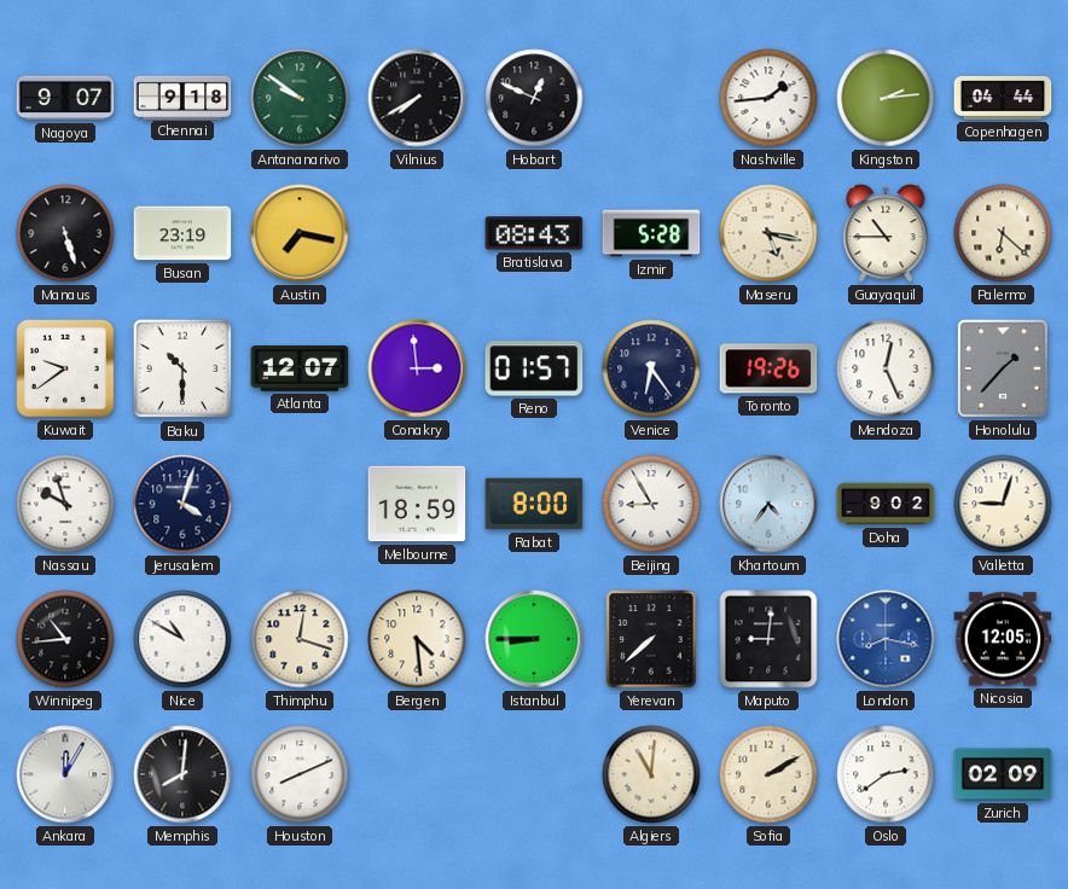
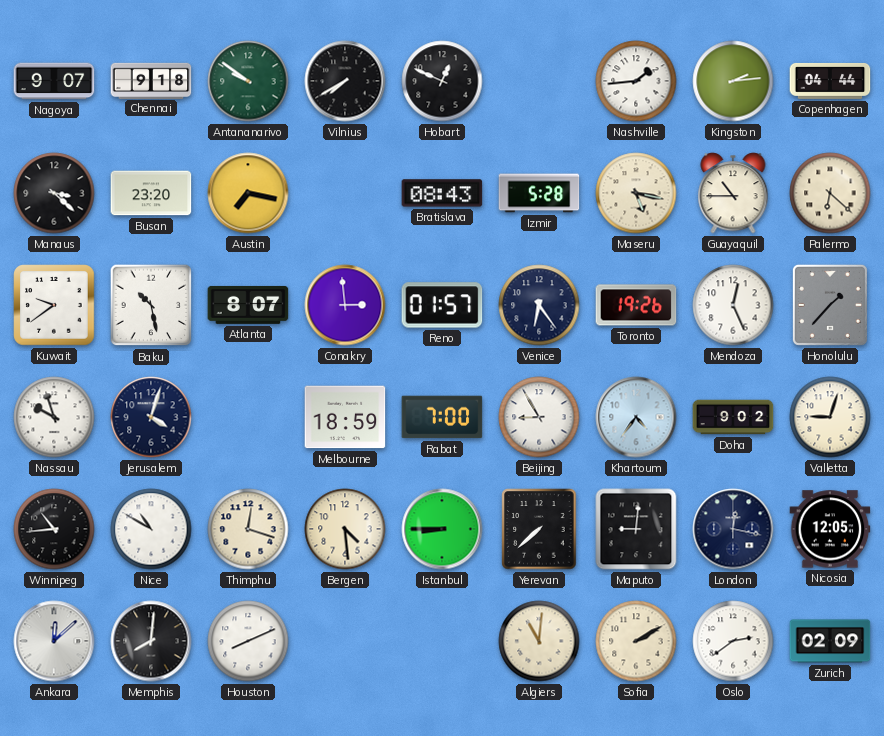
Manaus: 5:27 -> 3:22 (54, 193)
Busan: 23:19 -> 23:20 (151, 193)
Baku: 10:30 -> 10:28 (151, 305)
Atlanta: 12:07 -> 8:07 (248, 305)
Rabat: 8:00 -> 7:00 (442, 417)
London: 8:17 -> 12:17 (733, 529)
London dial: blue -> navy (733, 529)
Ankara: 12:05 -> 12:08 (54, 641)
